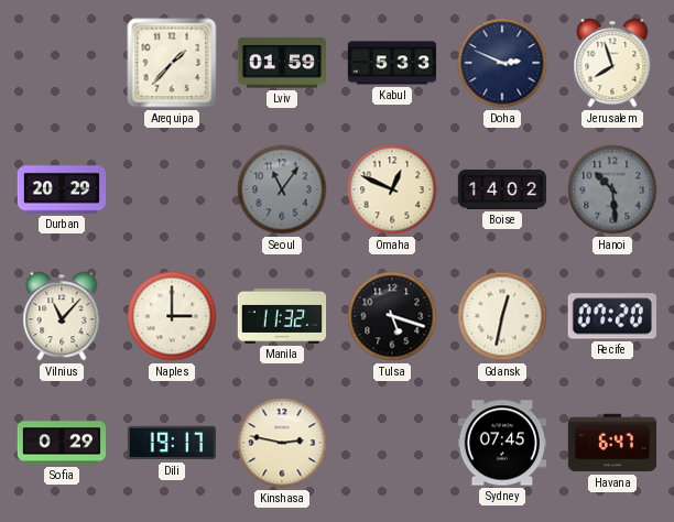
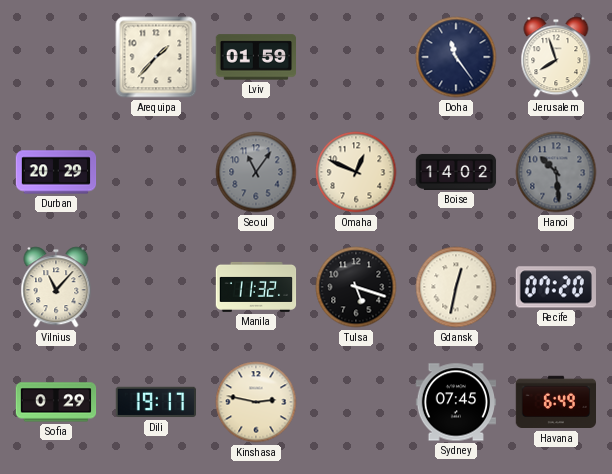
Kabul: 5:33 -> none (392, 63)
Doha: 2:49 -> 11:24 (456, 57)
Naples: 3:00 -> none (172, 316)
Havana: 6:47 -> 6:49 (555, 402)
